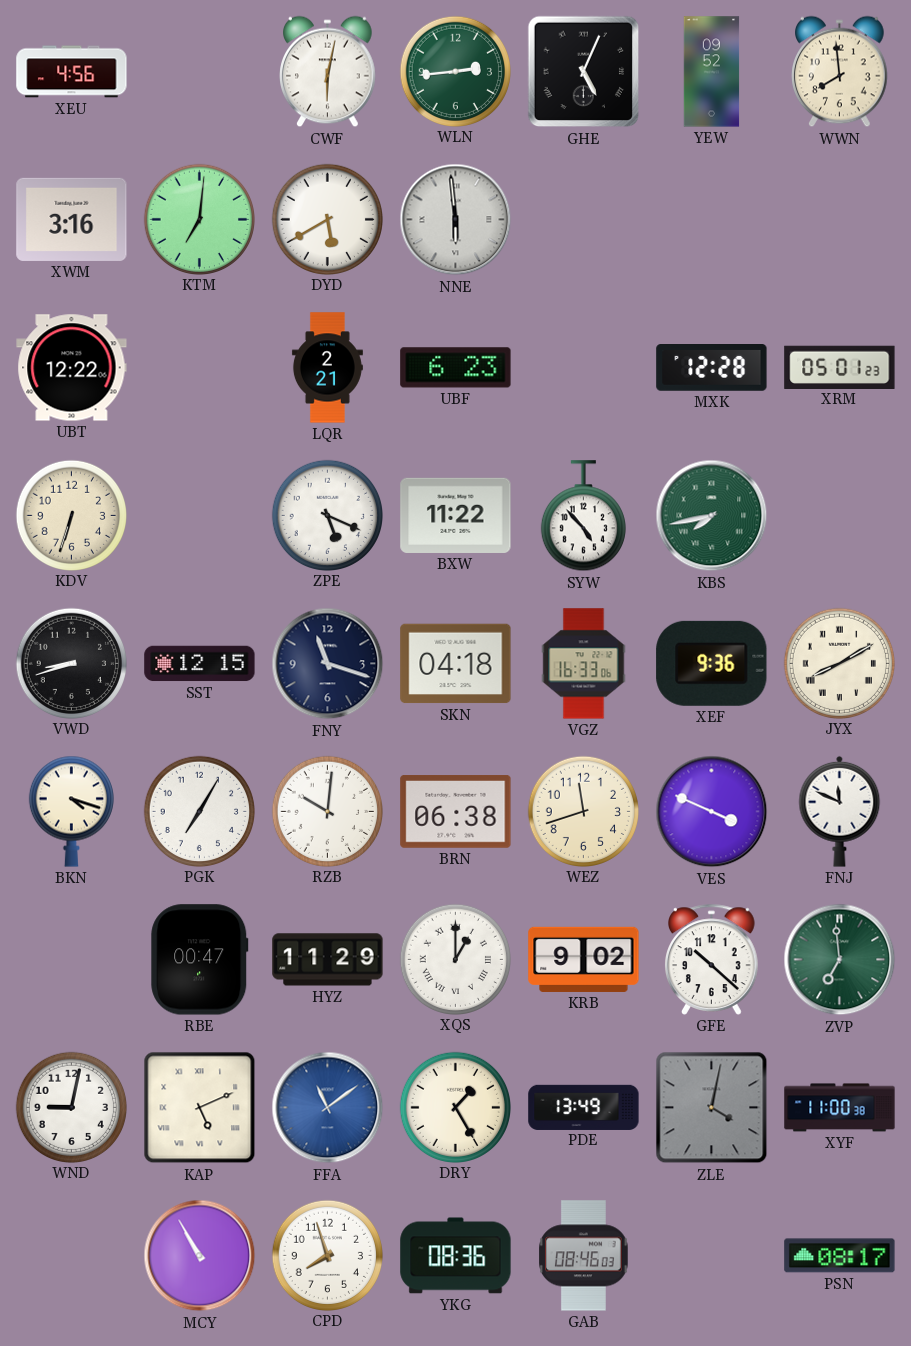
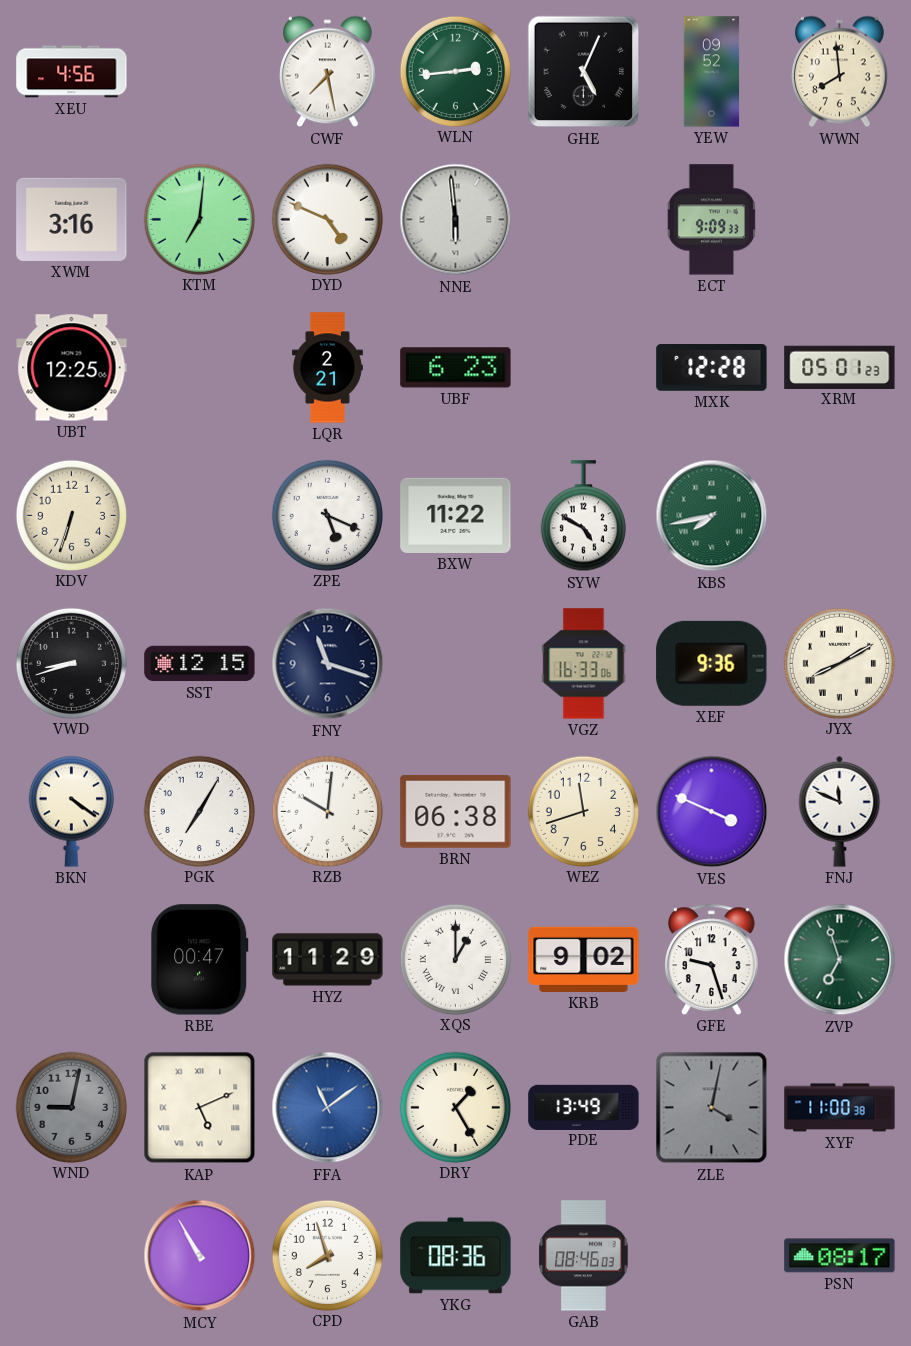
CWF: 6:02 -> 7:28 (328, 72)
DYD: 5:40 -> 4:49 (327, 219)
ECT: none -> 9:09 (711, 220)
UBT: 12:22 -> 12:25 (72, 368)
SYW: 4:53 -> 4:50 (583, 516)
SKN: 04:18 -> none (456, 664)
BKN: 4:18 -> 4:21 (71, 811)
GFE: 10:22 -> 9:27 (712, 959)
ZVP: 6:59 -> 6:57 (840, 960)
WND dial: white -> grey (71, 1107)
